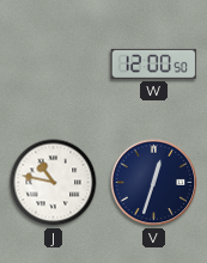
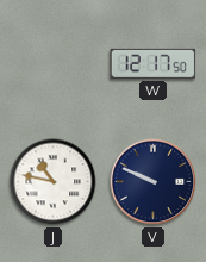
W: 12:00 -> 12:17 (154, 63)
V: 12:33 -> 9:49 (154, 182)
